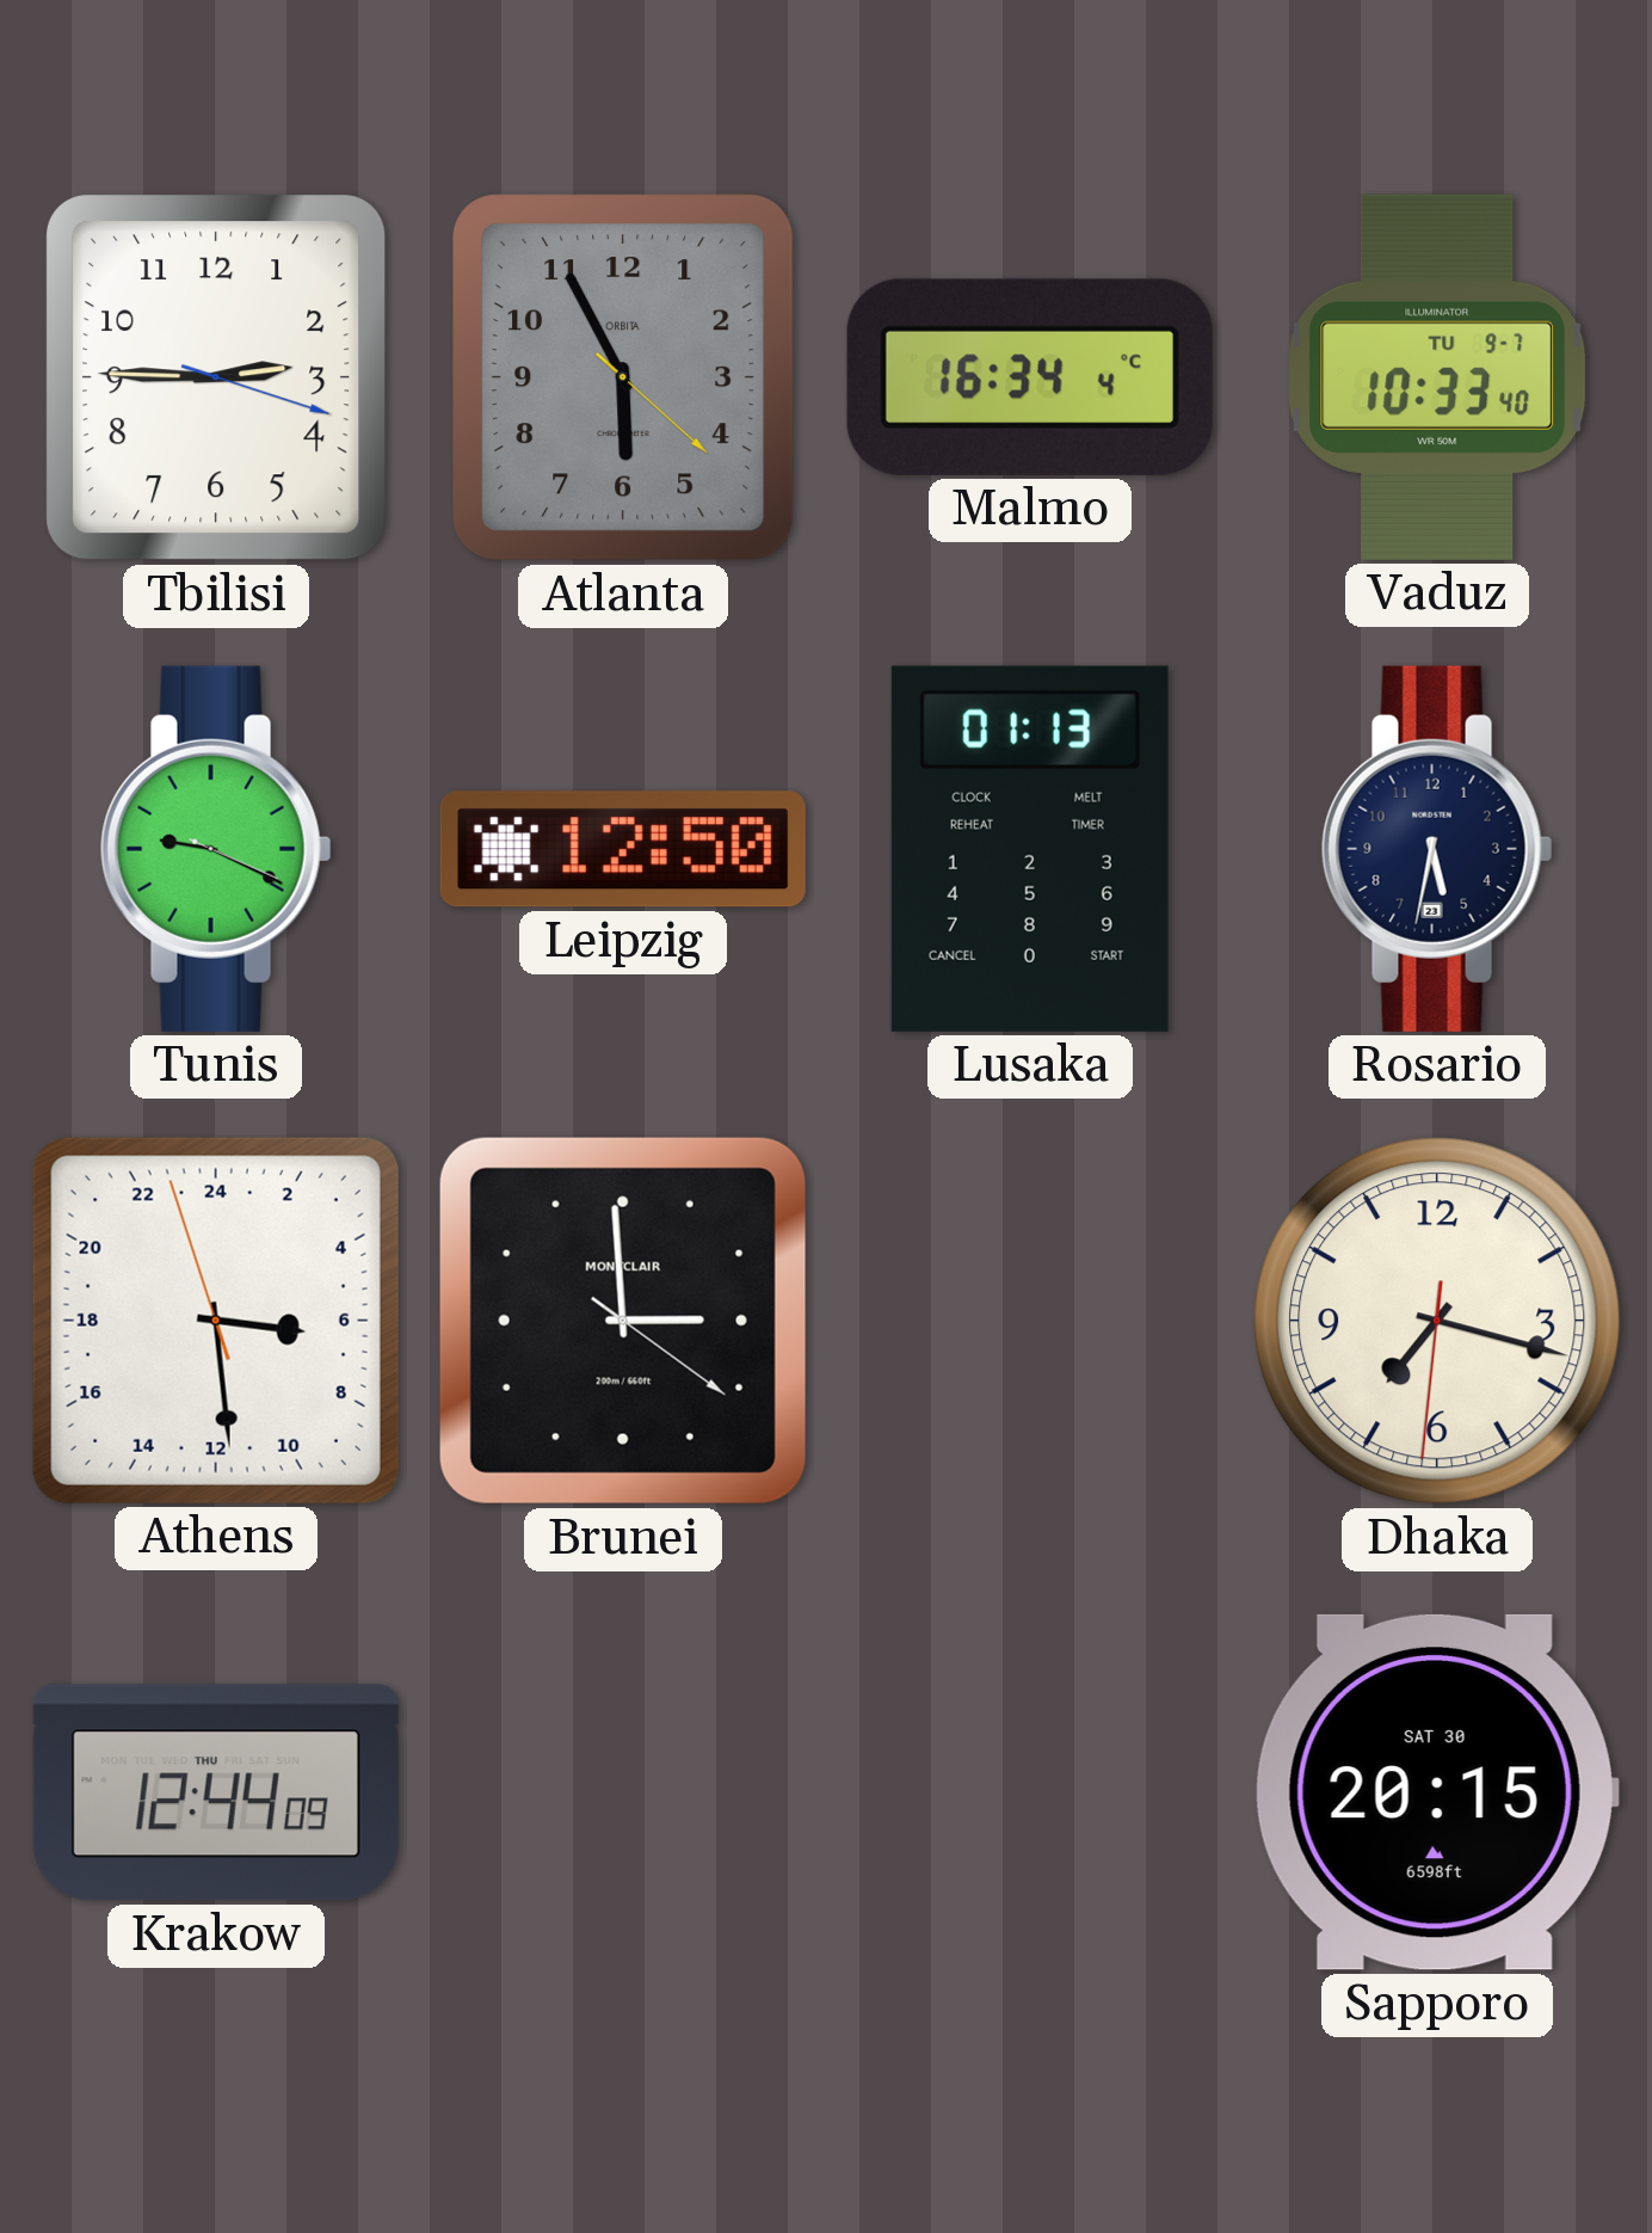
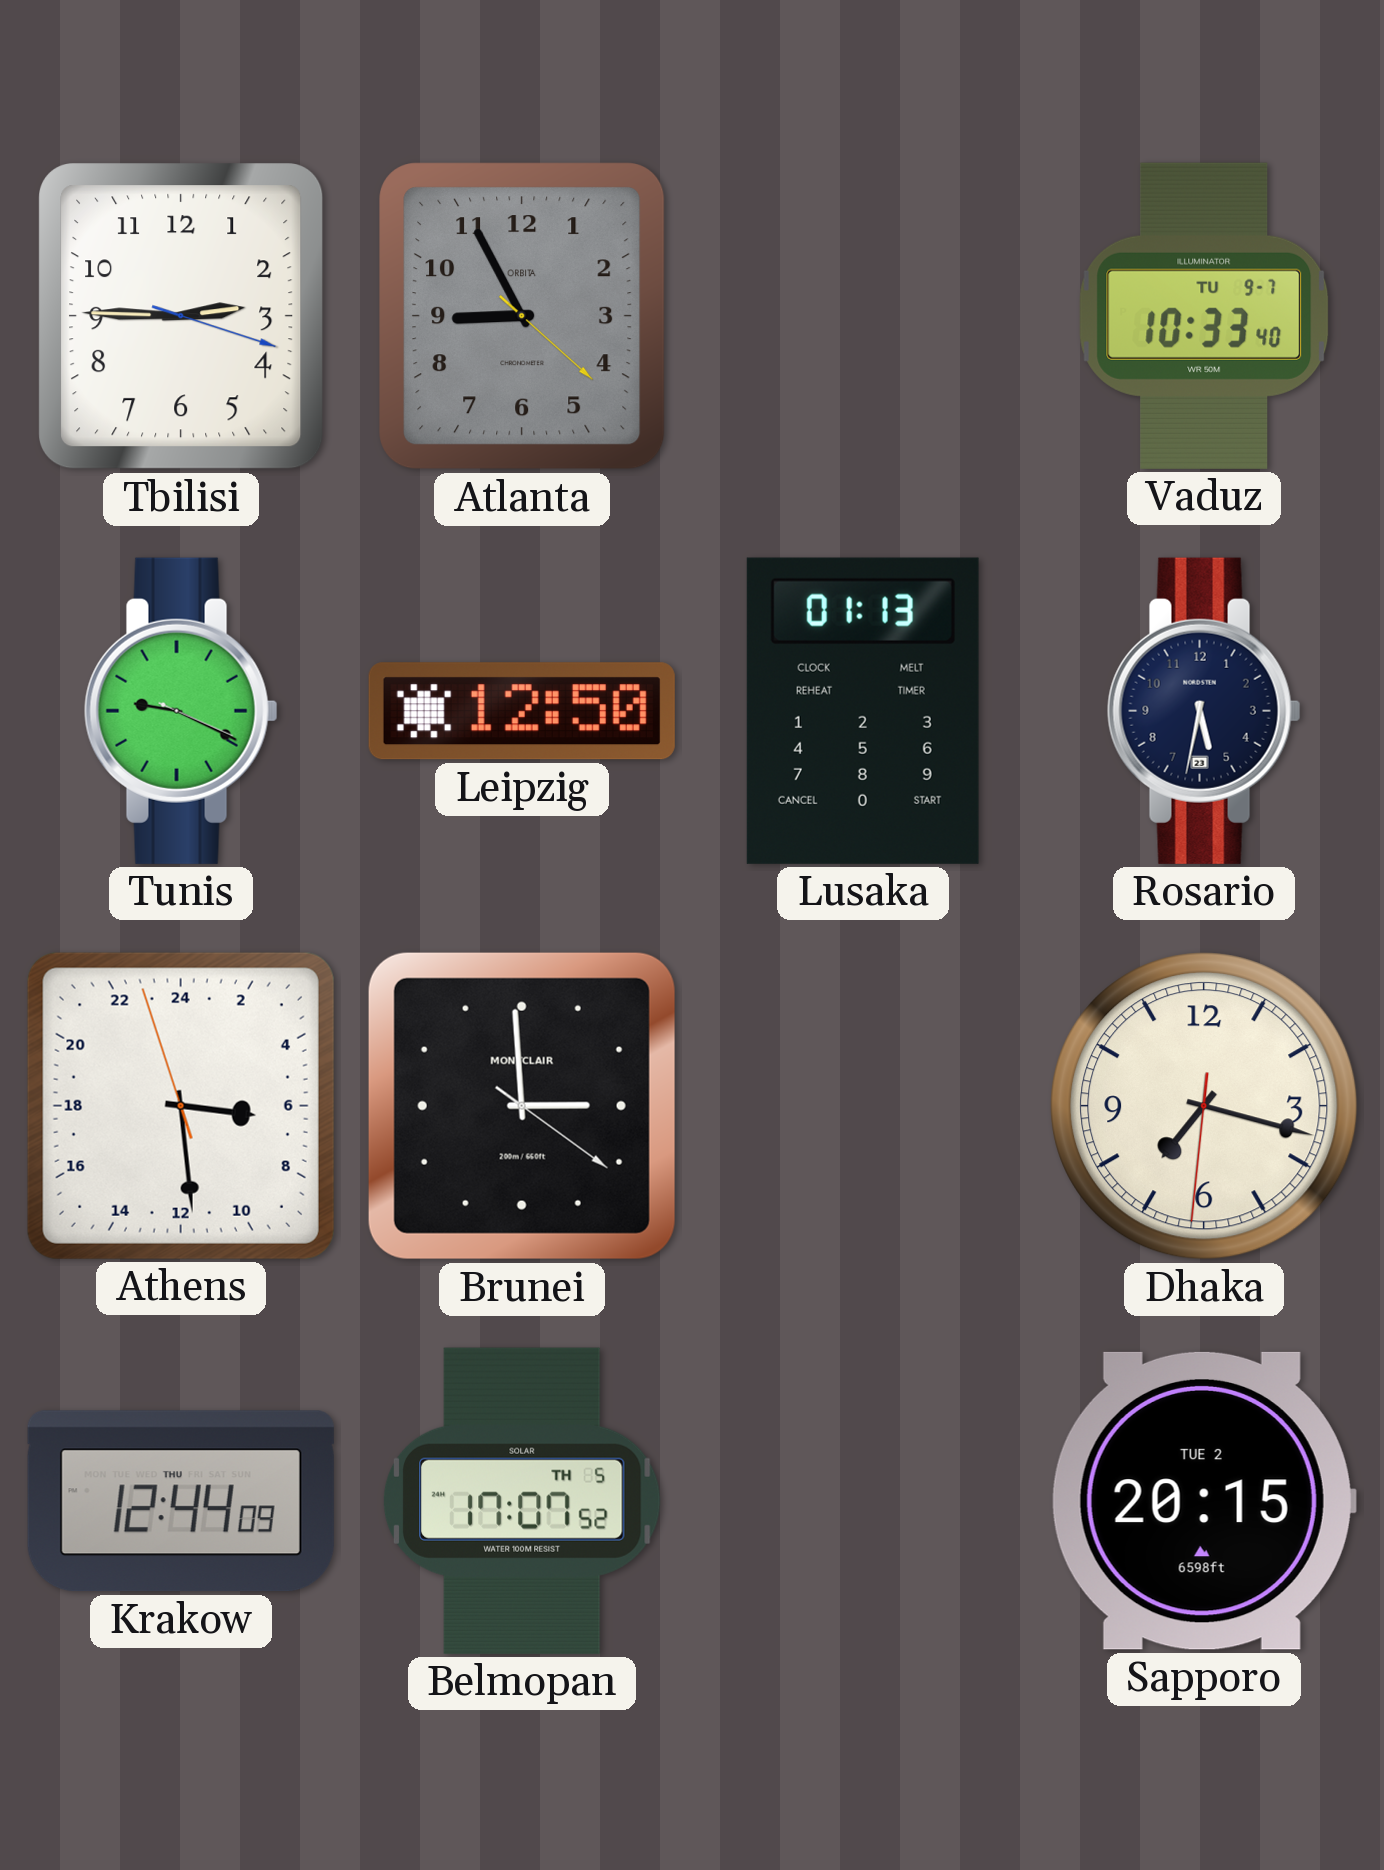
Atlanta: 5:55 -> 8:55 (522, 316)
Malmo: 16:34 -> none (1030, 377)
Belmopan: none -> 17:07 (522, 1501)
Sapporo date: SAT 30 -> TUE 2 (1203, 1501)
